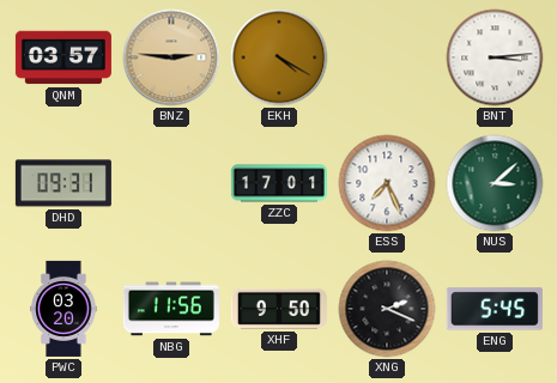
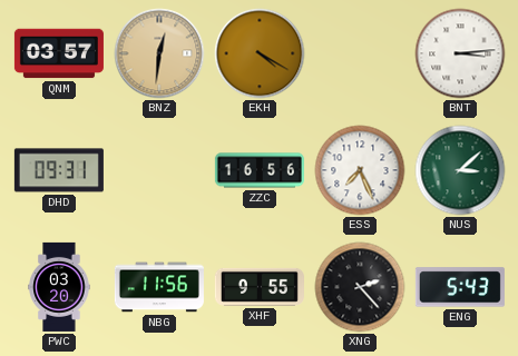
BNZ: 2:46 -> 12:31 (159, 53)
ZZC: 17:01 -> 16:56 (260, 170)
XHF: 9:50 -> 9:55 (260, 287)
XNG: 2:19 -> 2:23 (360, 287)
ENG: 5:45 -> 5:43 (460, 287)
